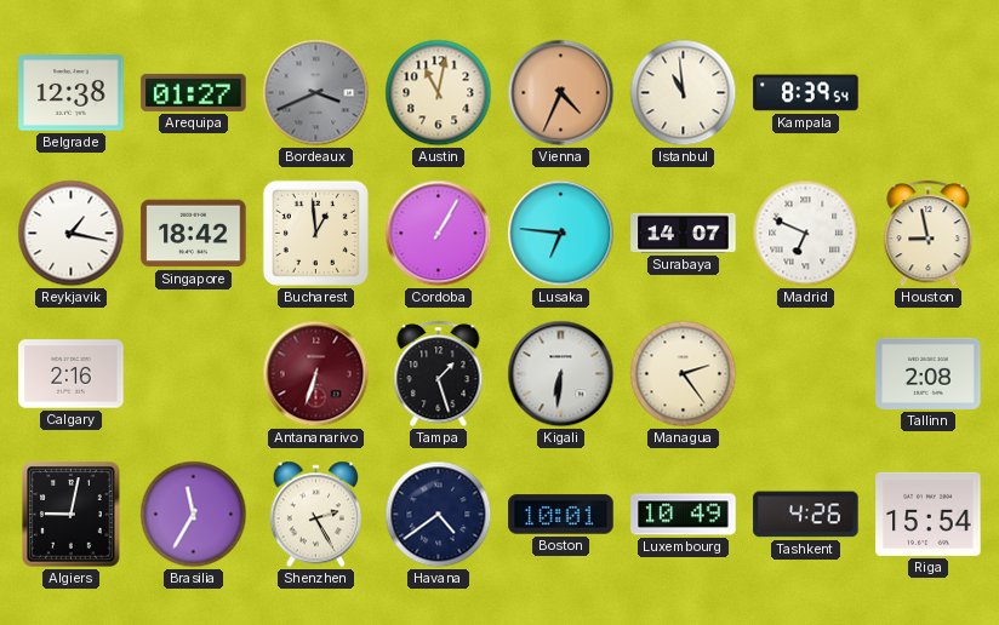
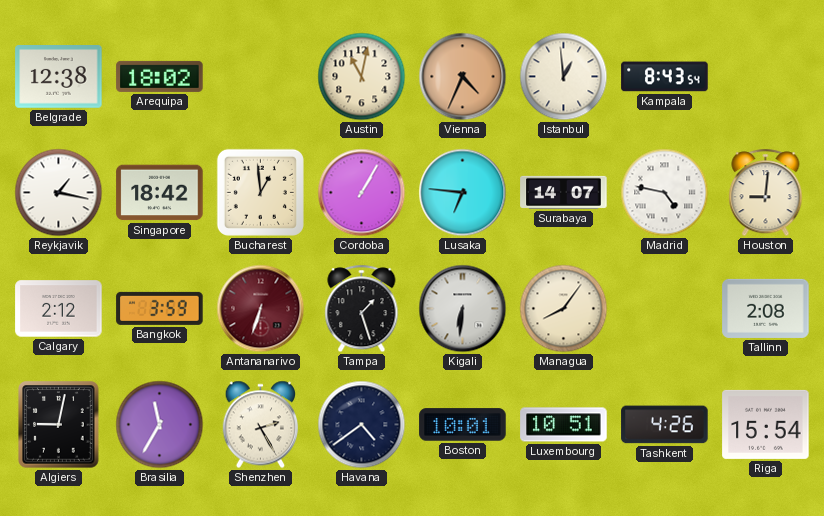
Arequipa: 01:27 -> 18:02 (160, 76)
Bordeaux: 3:41 -> none (316, 93)
Istanbul: 10:59 -> 12:59 (564, 77)
Kampala: 8:39 -> 8:43 (665, 77)
Madrid: 6:49 -> 4:47 (665, 193)
Houston: 8:58 -> 9:01 (766, 193)
Calgary: 2:16 -> 2:12 (59, 309)
Bangkok: none -> 3:59 (160, 308)
Managua: 2:24 -> 8:06 (564, 309)
Luxembourg: 10:49 -> 10:51 (564, 425)
